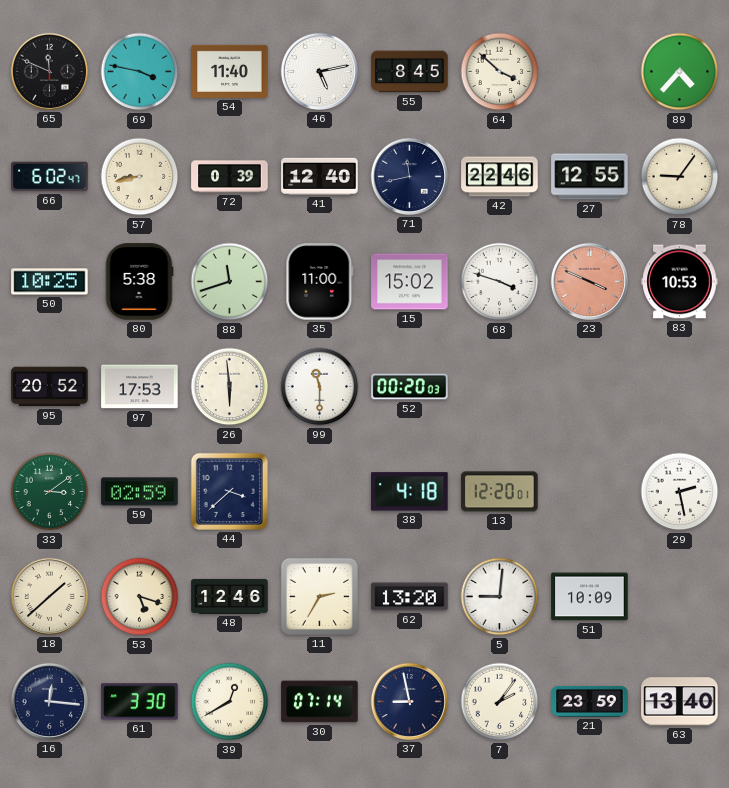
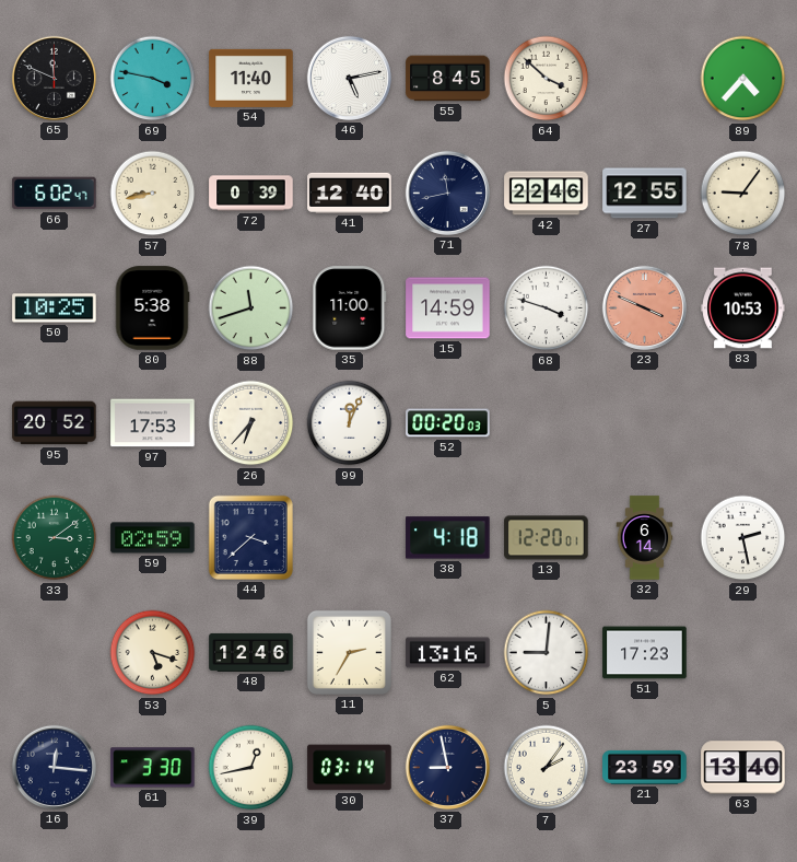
15: 15:02 -> 14:59 (448, 308)
26: 5:59 -> 6:37 (251, 423)
99: 11:30 -> 12:04 (350, 423)
32: none -> 6:14 (645, 538)
18: 1:38 -> none (49, 596)
62: 13:20 -> 13:16 (448, 653)
51: 10:09 -> 17:23 (645, 653)
39: 12:40 -> 12:43 (251, 768)
30: 07:14 -> 03:14 (350, 768)
